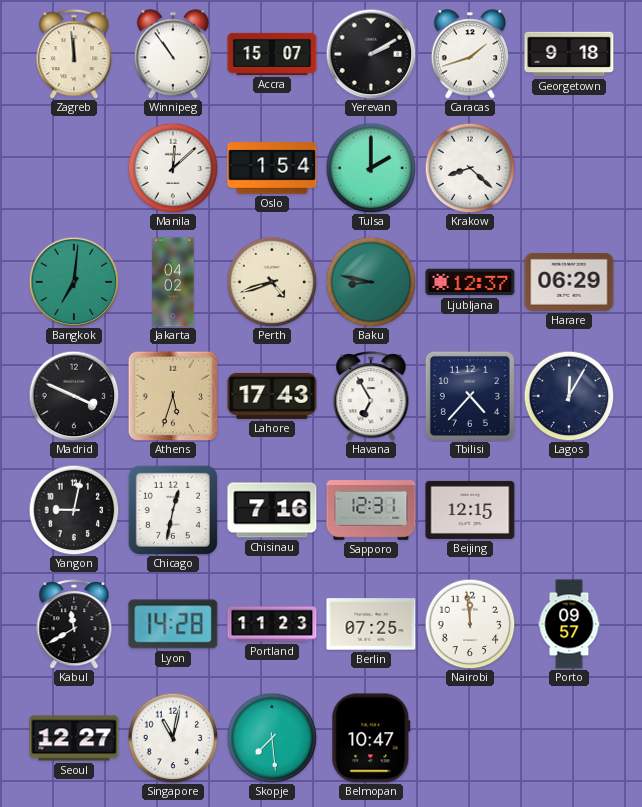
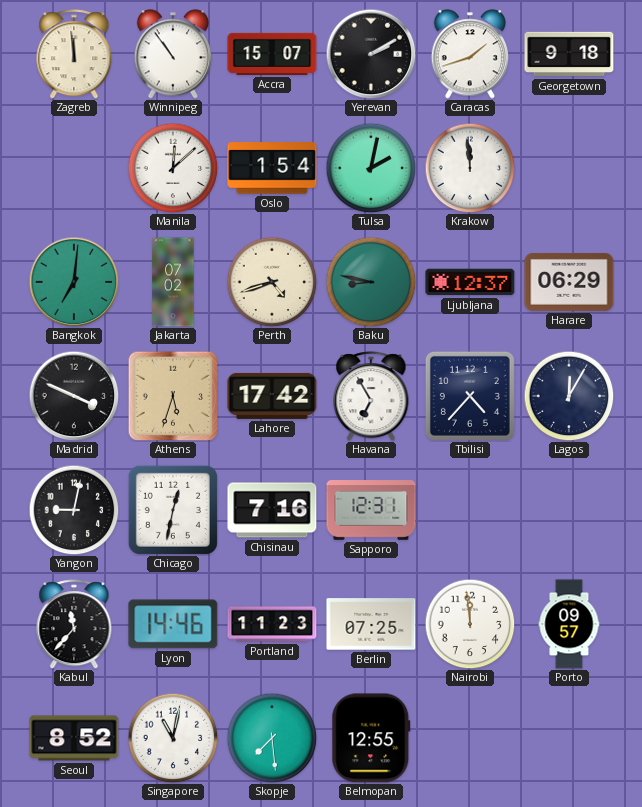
Tulsa: 2:00 -> 2:02 (371, 168)
Krakow: 8:22 -> 11:59 (470, 168)
Jakarta: 04:02 -> 07:02 (173, 282)
Lahore: 17:43 -> 17:42 (272, 396)
Beijing: 12:15 -> none (470, 510)
Kabul: 11:40 -> 11:37 (74, 624)
Lyon: 14:28 -> 14:46 (173, 624)
Seoul: 12:27 -> 8:52 (74, 738)
Belmopan: 10:47 -> 12:55 (371, 738)
